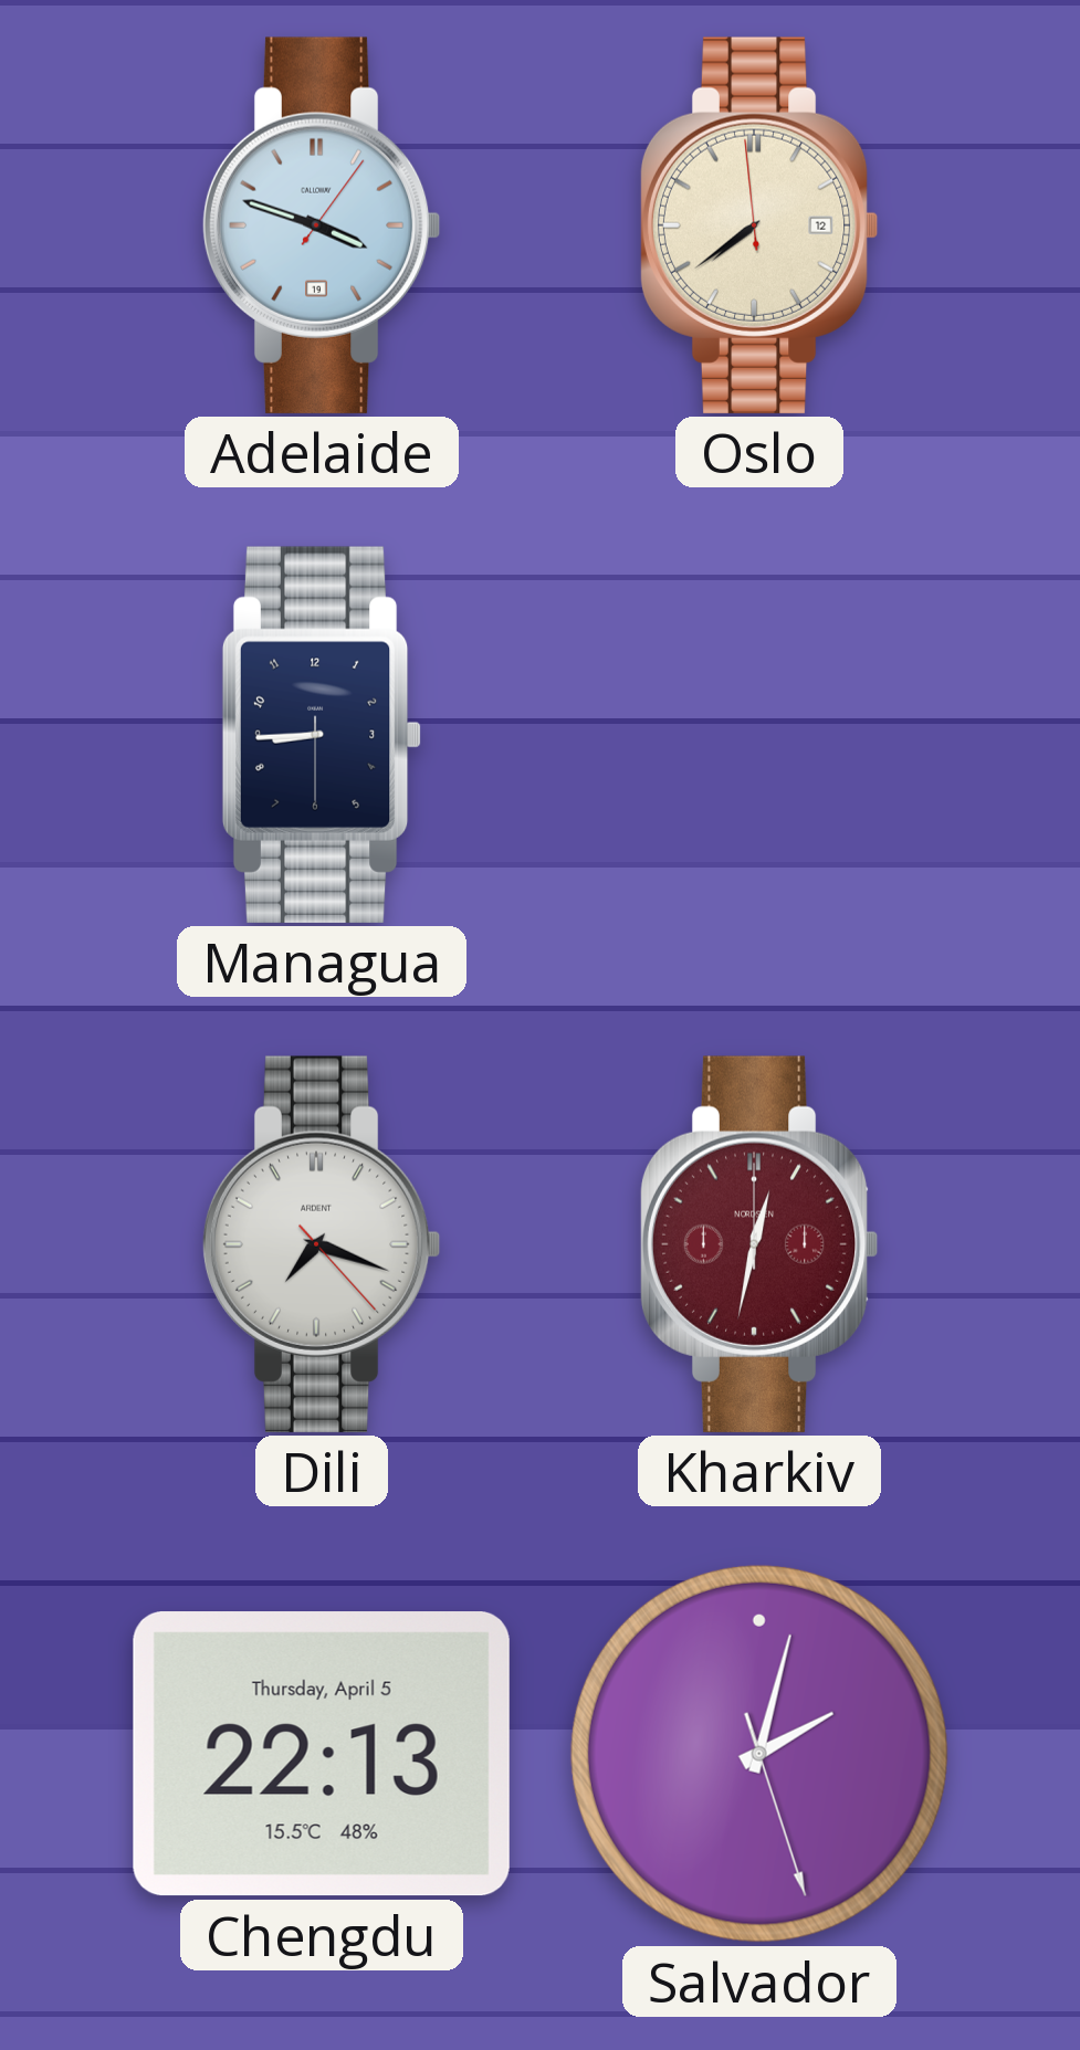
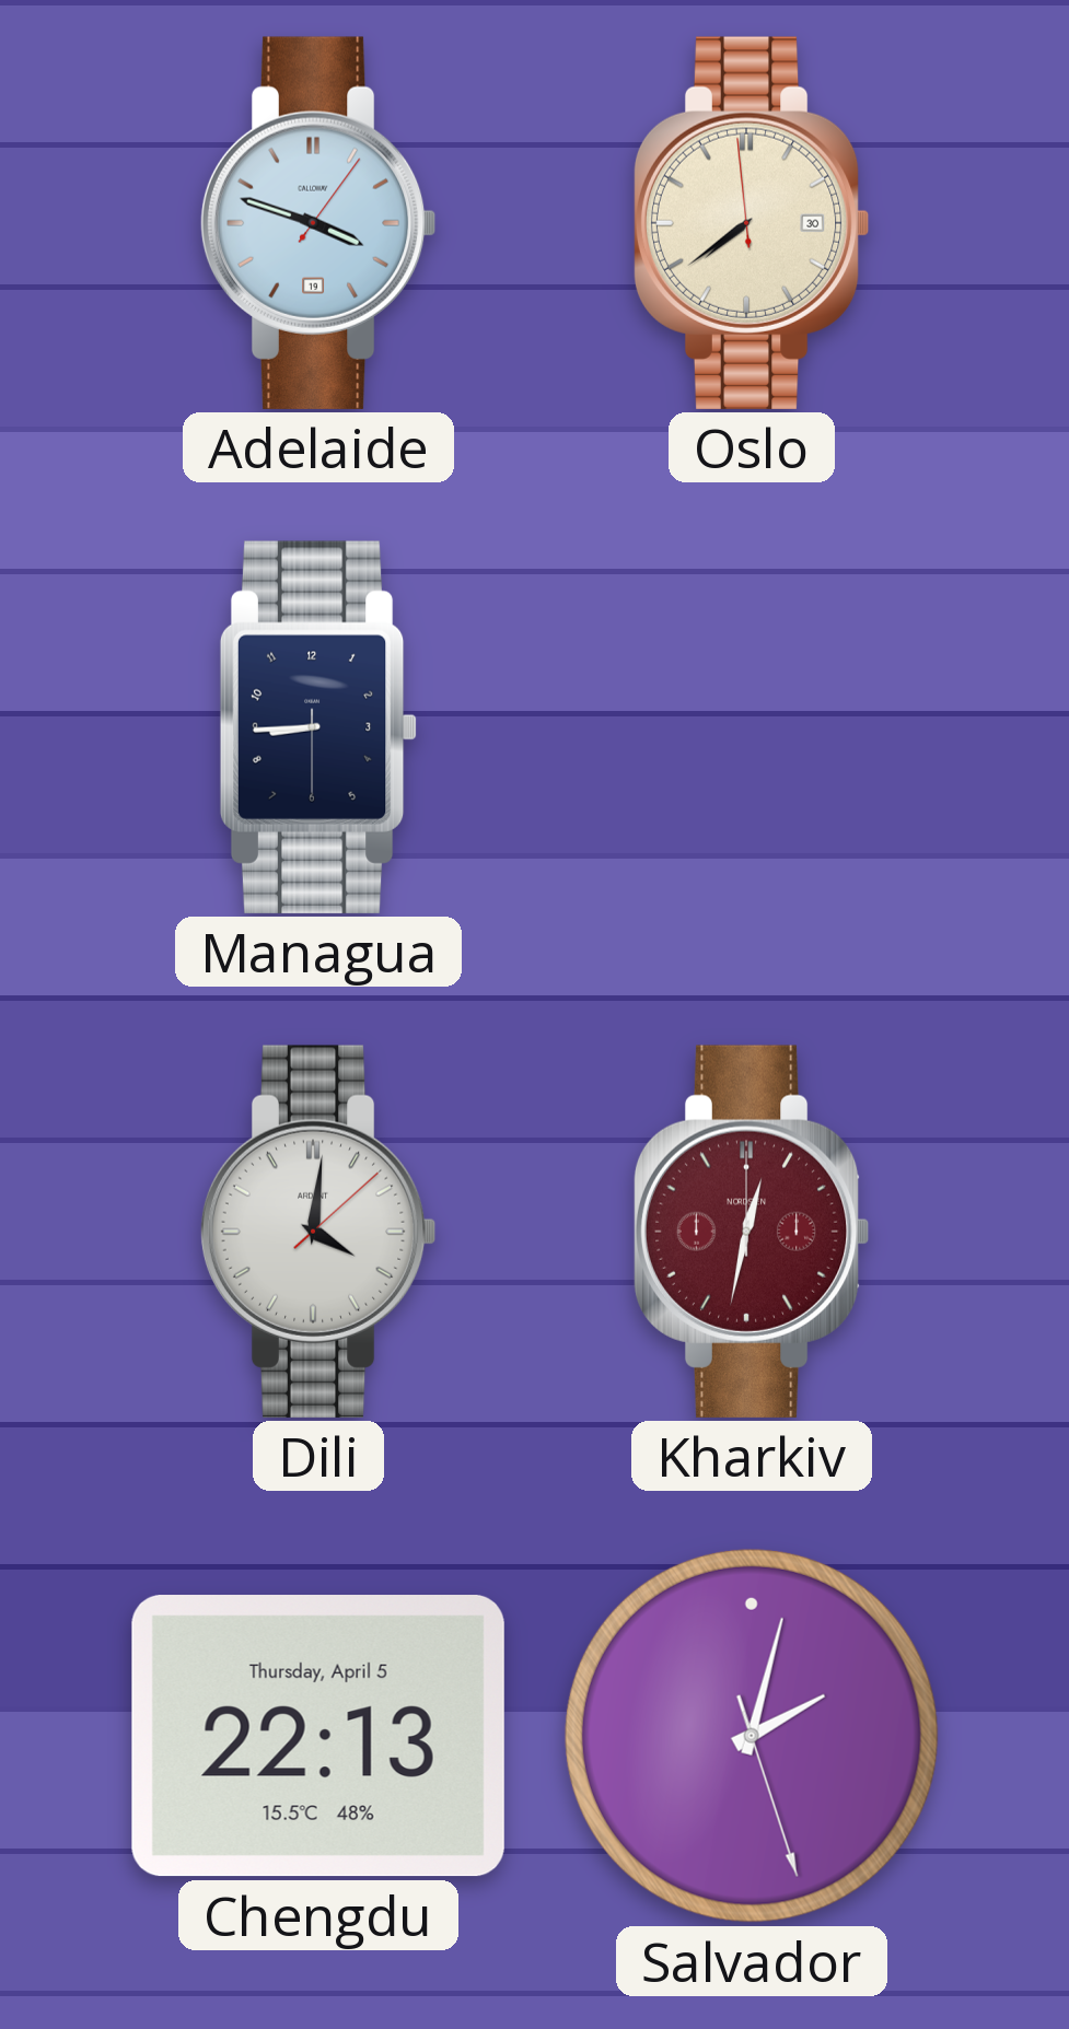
Oslo date: 12 -> 30 (752, 223)
Dili: 7:18 -> 4:01 (318, 1232)
